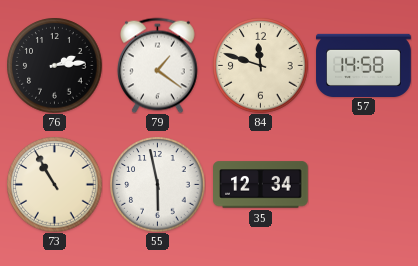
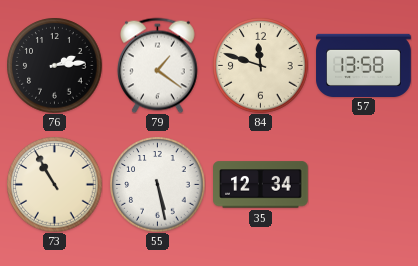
57: 14:58 -> 13:58 (364, 65)
55: 5:58 -> 5:28 (157, 184)
